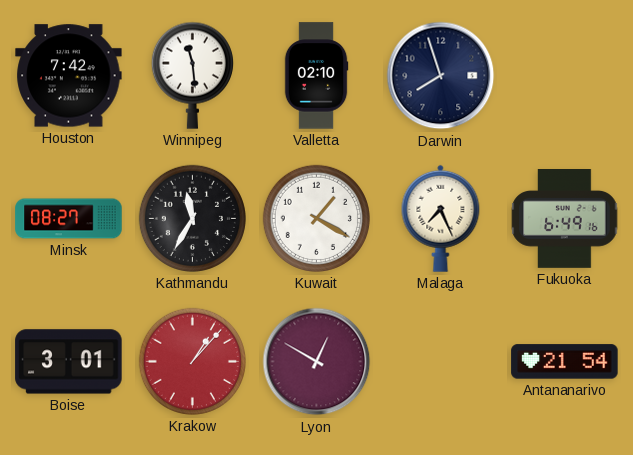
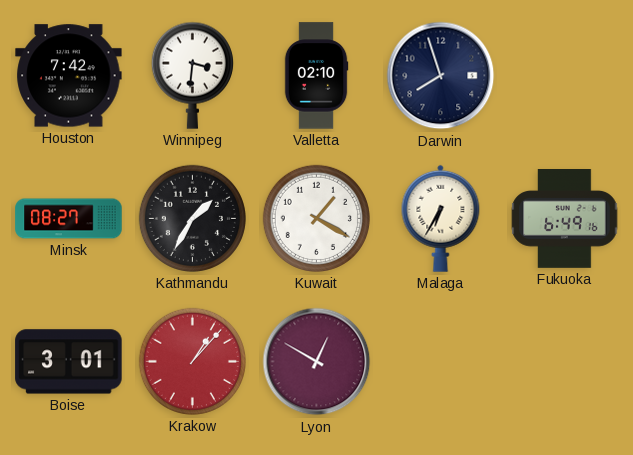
Winnipeg: 11:29 -> 3:31 (192, 75)
Kathmandu: 11:35 -> 1:35 (192, 218)
Malaga: 7:26 -> 6:35 (441, 218)
Antananarivo: 21:54 -> none (565, 362)
